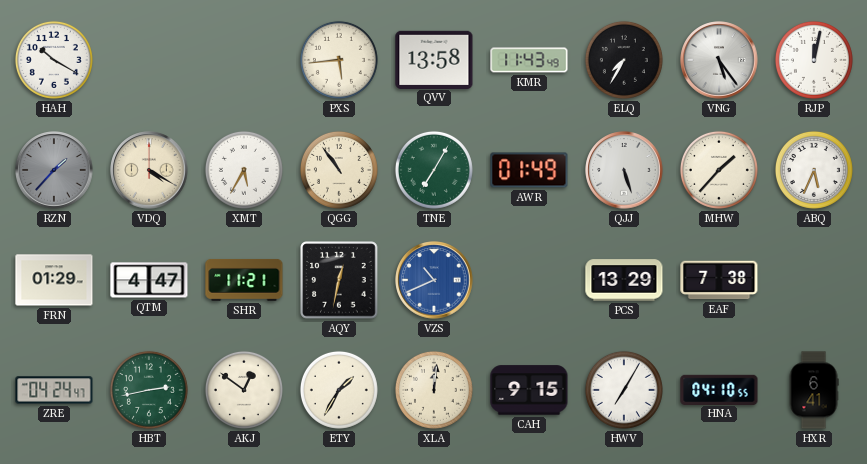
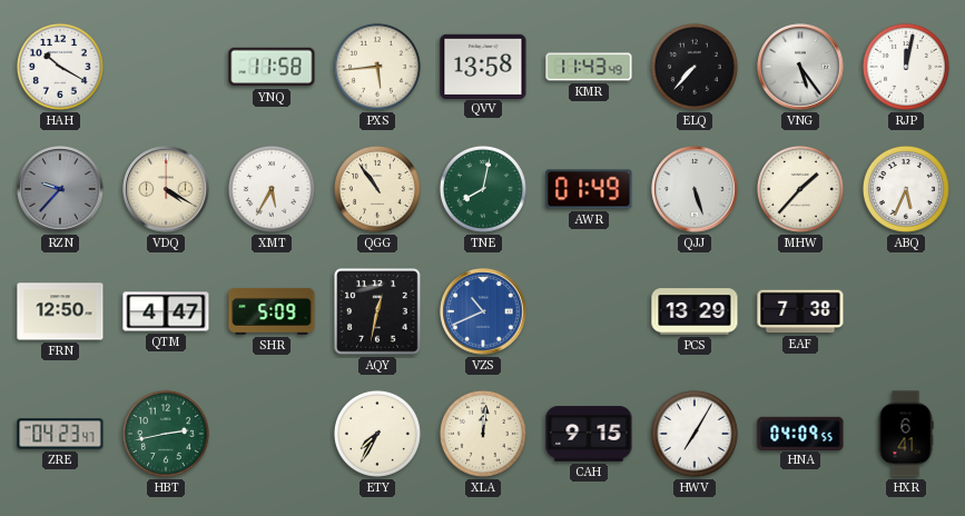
YNQ: none -> 11:58 (272, 67)
ELQ: 7:35 -> 7:37 (695, 67)
RZN: 1:37 -> 9:37 (60, 189)
TNE: 7:05 -> 8:02 (483, 189)
FRN: 01:29 -> 12:50 (60, 311)
SHR: 11:21 -> 5:09 (272, 311)
ZRE: 04:24 -> 04:23 (60, 434)
AKJ: 12:51 -> none (244, 390)
ETY: 1:35 -> 7:35 (377, 434)
HNA: 04:10 -> 04:09 (800, 433)
